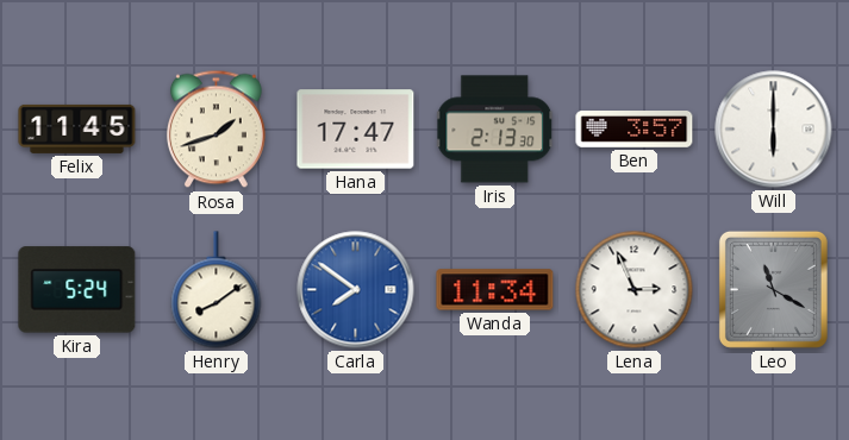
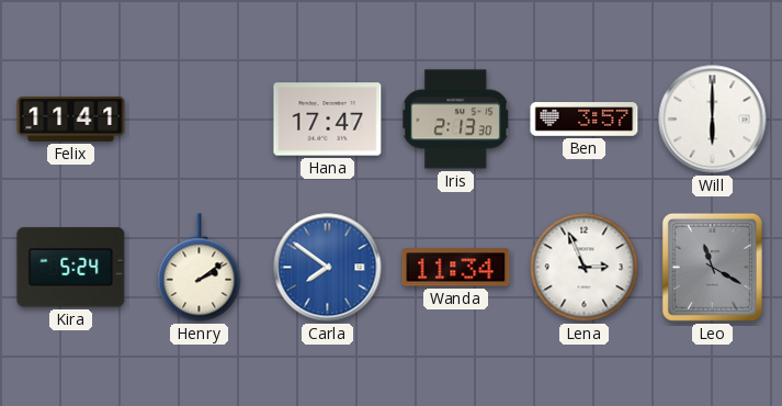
Felix: 11:45 -> 11:41 (71, 119)
Rosa: 1:42 -> none (216, 130)
Henry: 8:09 -> 2:09 (200, 268)
